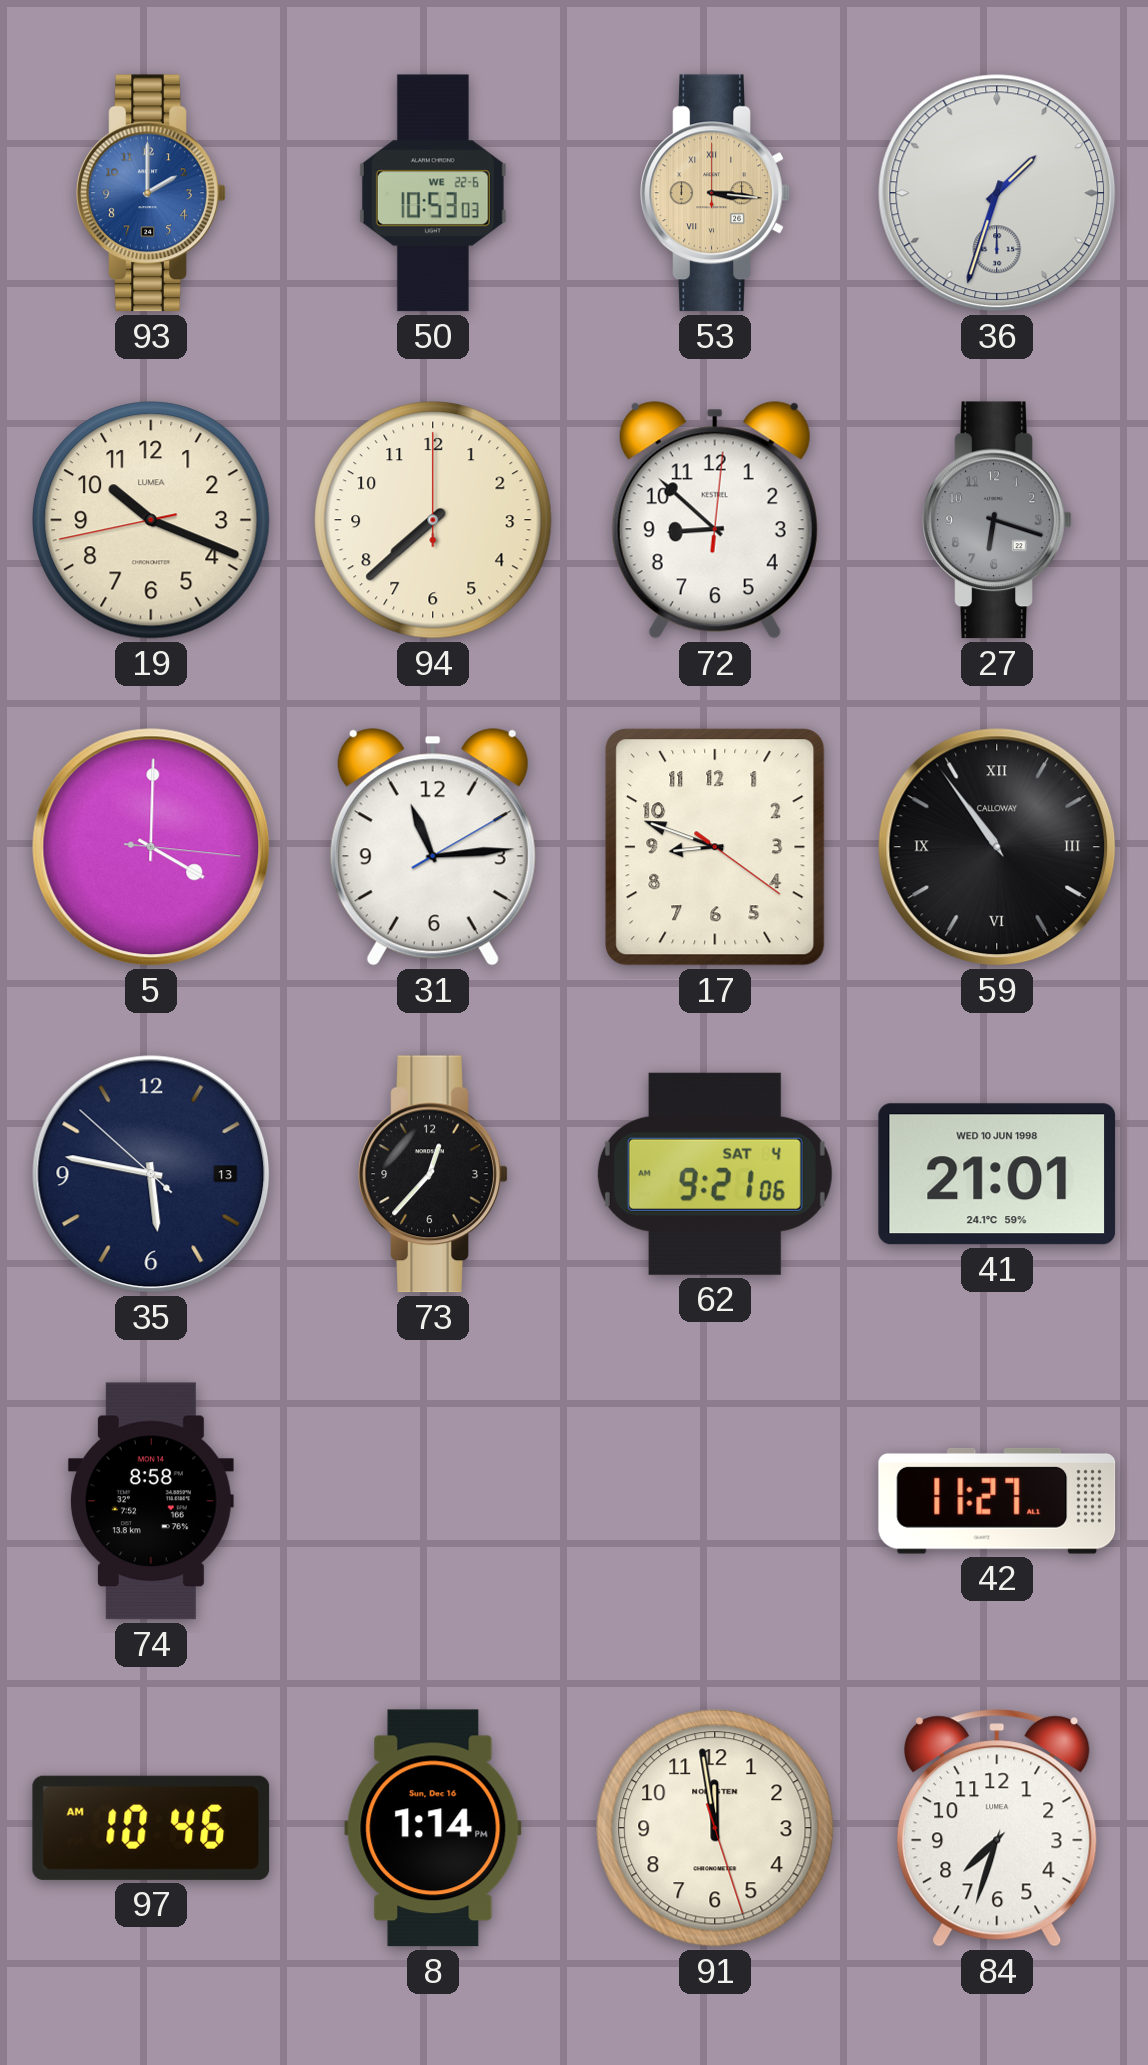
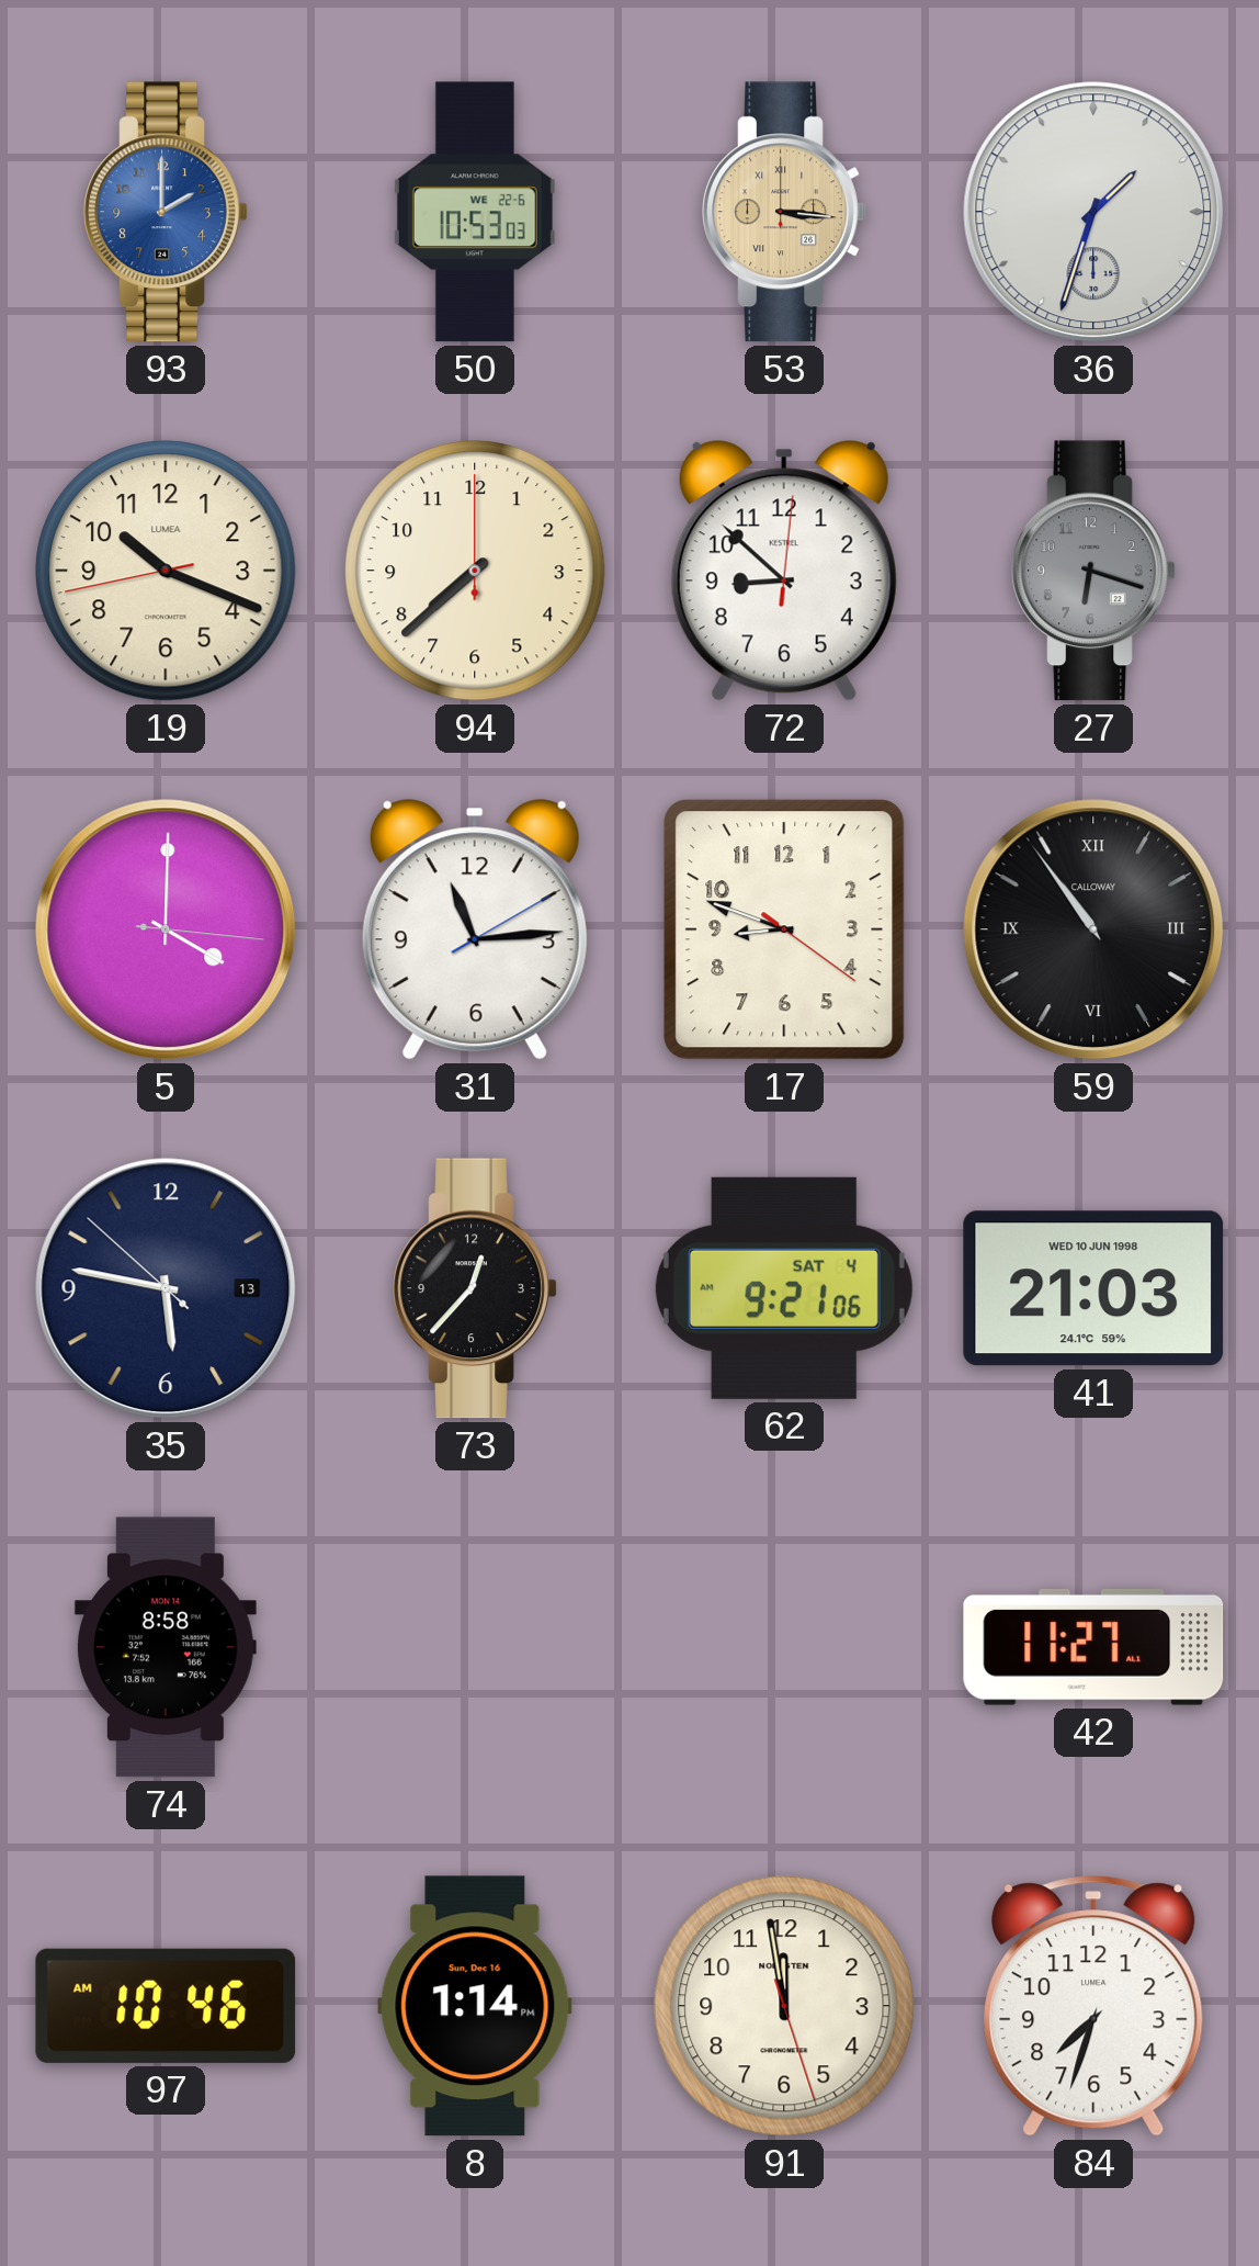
41: 21:01 -> 21:03 (1093, 1288)
